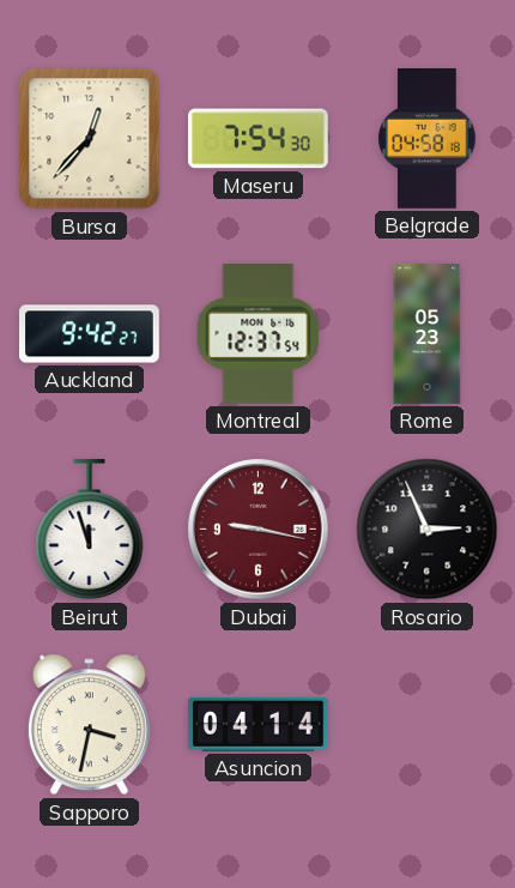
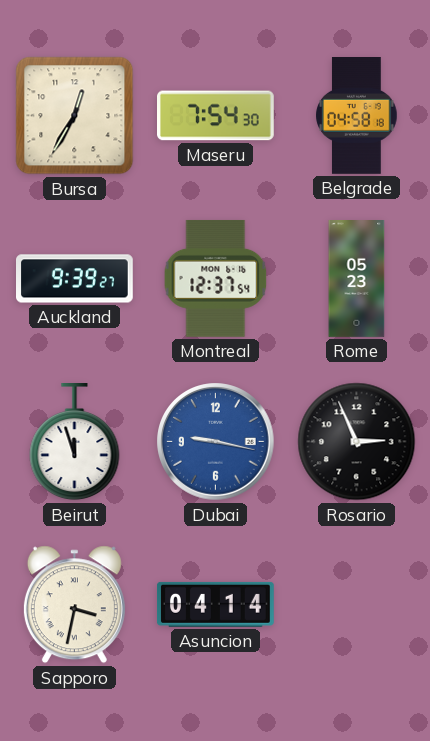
Bursa: 12:37 -> 12:35 (75, 116)
Auckland: 9:42 -> 9:39 (75, 279)
Dubai dial: burgundy -> blue (216, 442)
